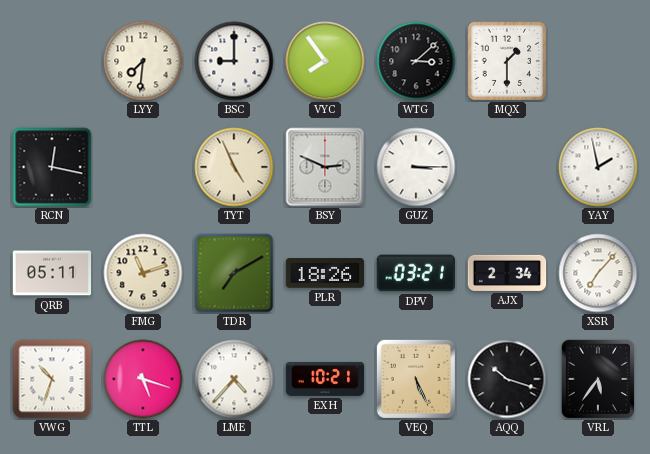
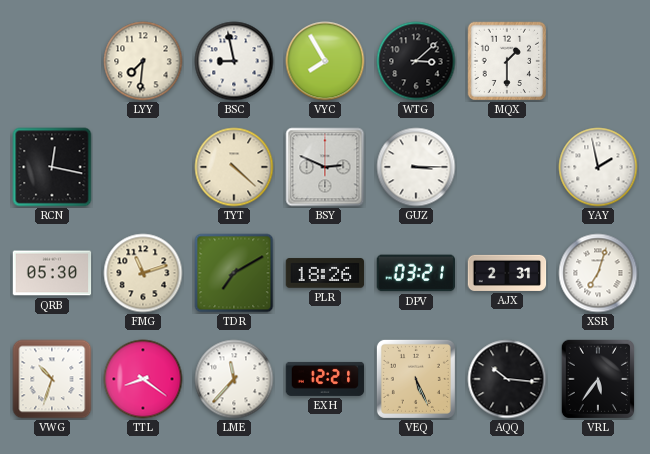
BSC: 9:00 -> 8:58 (234, 61)
VYC: 7:54 -> 7:55 (325, 61)
TYT: 4:56 -> 4:22 (234, 167)
QRB: 05:11 -> 05:30 (52, 273)
AJX: 2:34 -> 2:31 (507, 273)
XSR: 7:07 -> 7:03 (598, 273)
TTL: 5:18 -> 8:21 (143, 379)
LME: 4:37 -> 11:37 (234, 379)
EXH: 10:21 -> 12:21 (325, 379)
AQQ: 10:18 -> 10:16 (507, 379)
